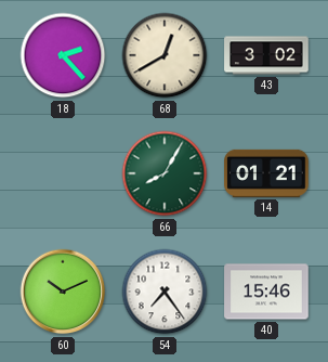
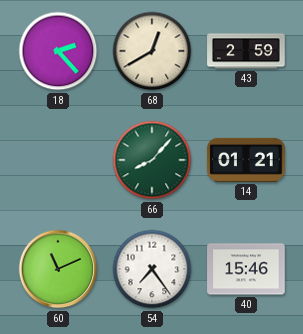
43: 3:02 -> 2:59 (246, 51)
66: 8:05 -> 8:07 (152, 160)
60: 10:11 -> 11:11 (58, 269)
